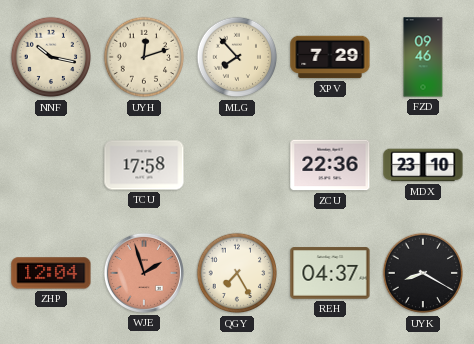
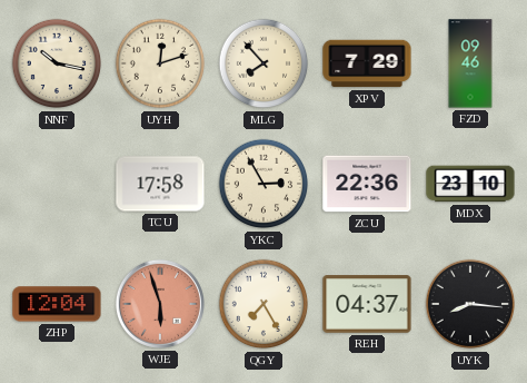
YKC: none -> 2:55 (263, 184)
WJE: 1:57 -> 5:57 (160, 304)
UYK: 8:20 -> 8:16 (470, 304)
